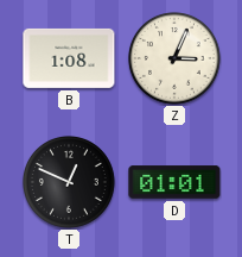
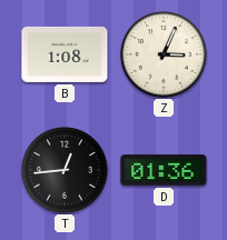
T: 12:49 -> 12:44 (66, 171)
D: 01:01 -> 01:36 (164, 170)
